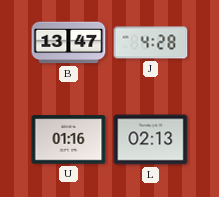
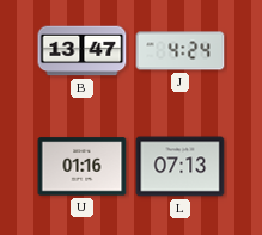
J: 4:28 -> 4:24 (181, 51)
L: 02:13 -> 07:13 (181, 167)
